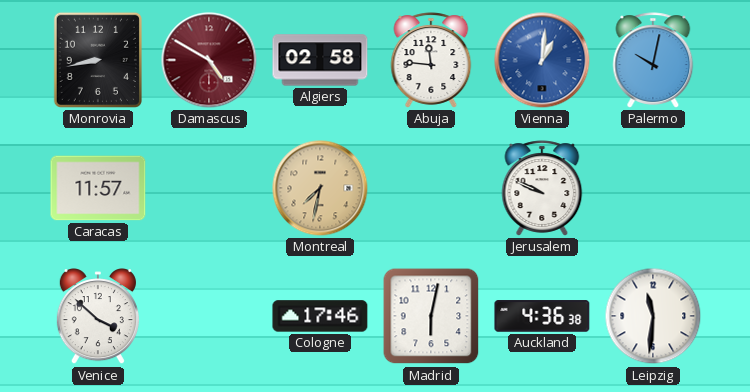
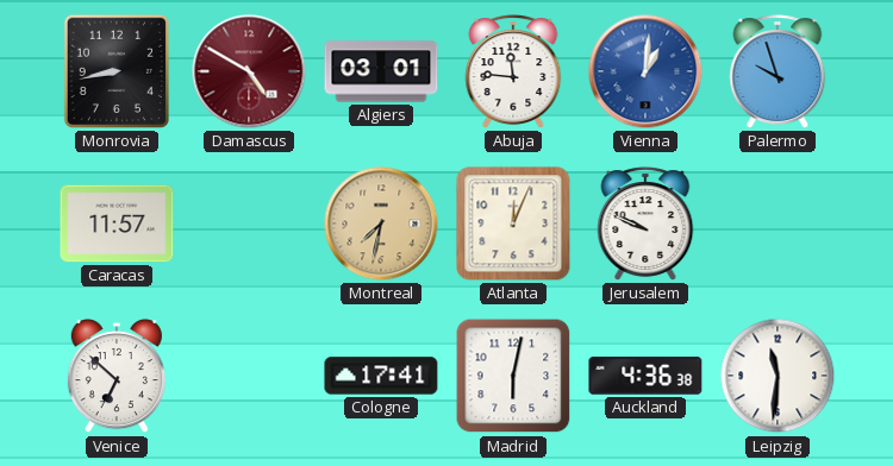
Algiers: 02:58 -> 03:01 (381, 71)
Palermo: 10:02 -> 9:57 (778, 71)
Atlanta: none -> 12:04 (513, 223)
Venice: 3:52 -> 6:52 (117, 377)
Cologne: 17:46 -> 17:41 (381, 376)
